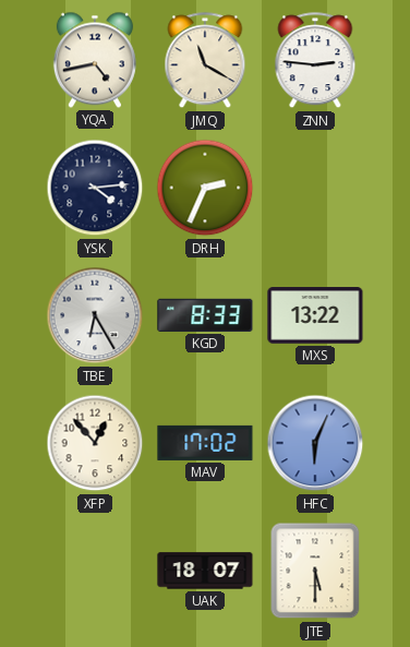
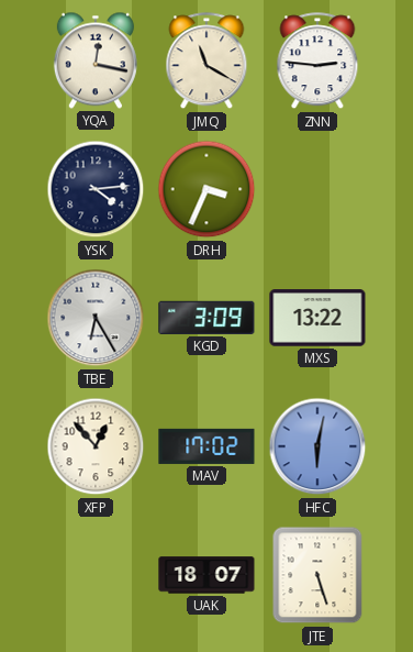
YQA: 4:43 -> 12:17 (96, 60)
DRH: 2:34 -> 3:34 (206, 189)
KGD: 8:33 -> 3:09 (206, 318)
HFC: 6:04 -> 6:02 (317, 446)
JTE: 5:30 -> 5:27 (317, 575)
